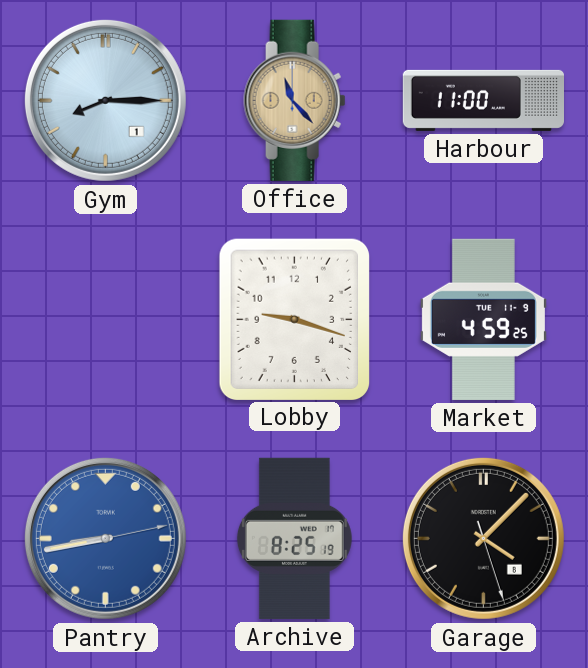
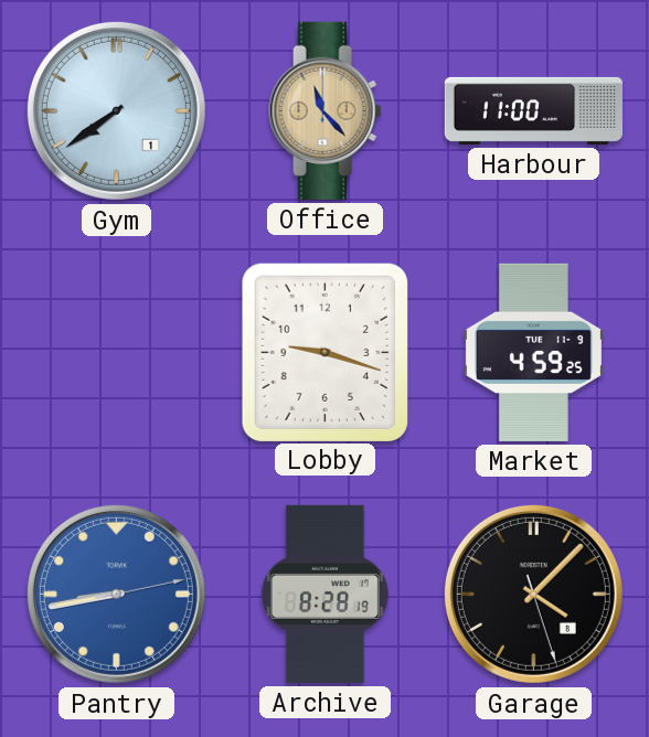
Gym: 8:15 -> 7:39 (116, 110)
Archive: 8:25 -> 8:28 (324, 594)
